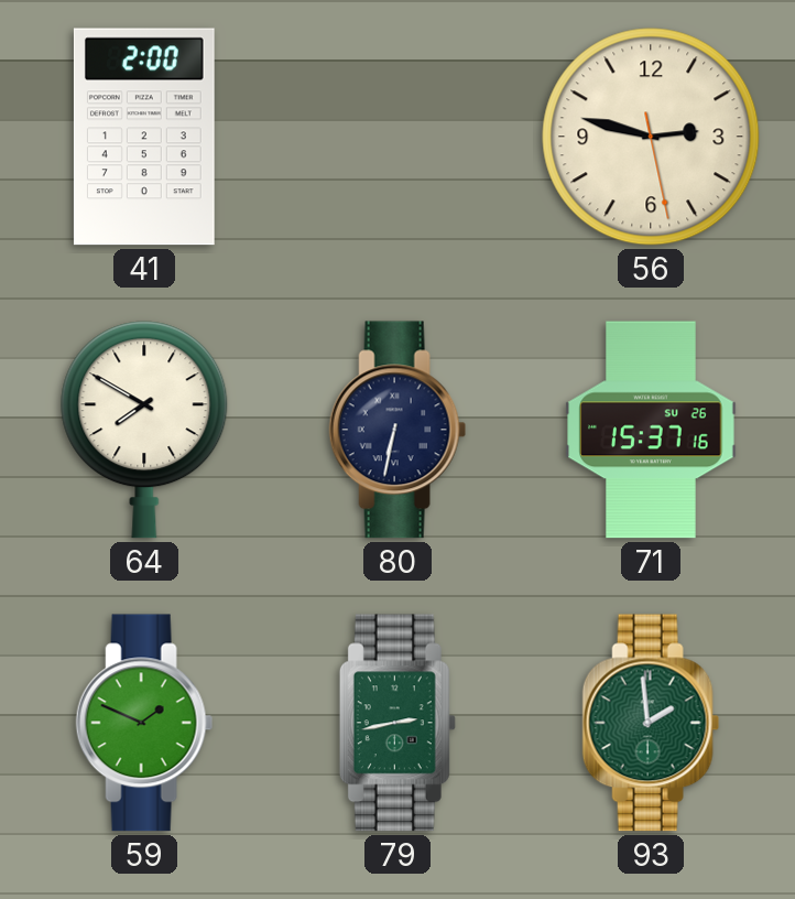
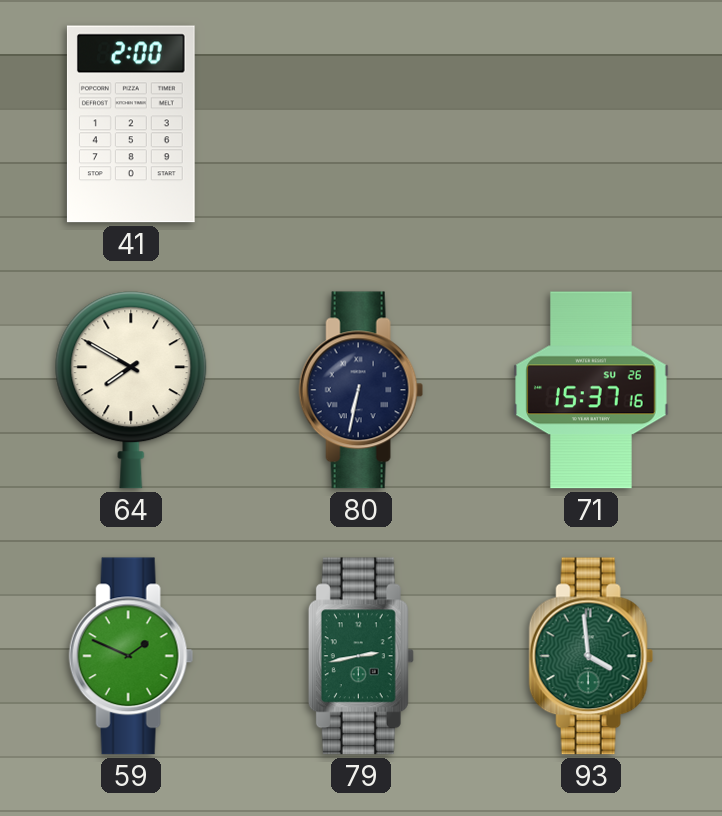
56: 2:47 -> none (651, 137)
93: 1:59 -> 3:59 (591, 656)
